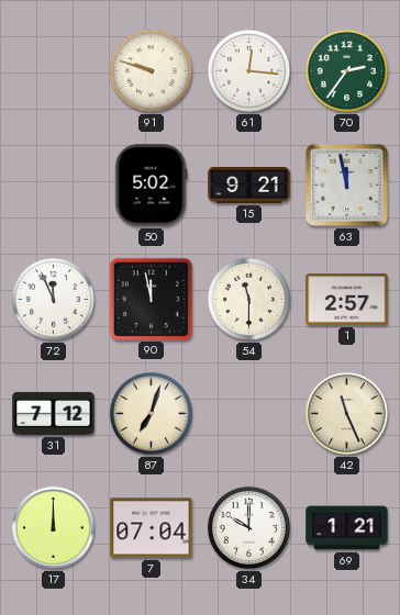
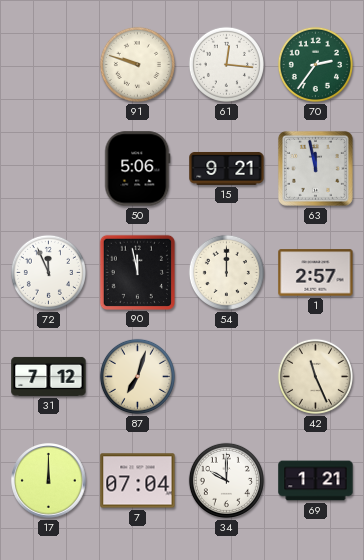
50: 5:02 -> 5:06 (138, 169)
54: 11:30 -> 12:00 (226, 272)
